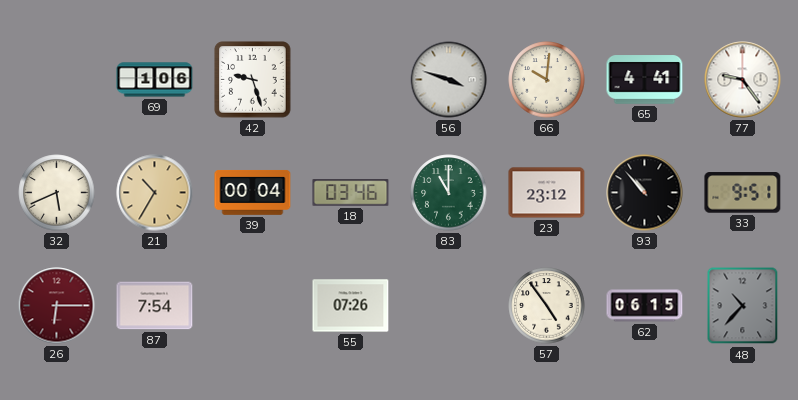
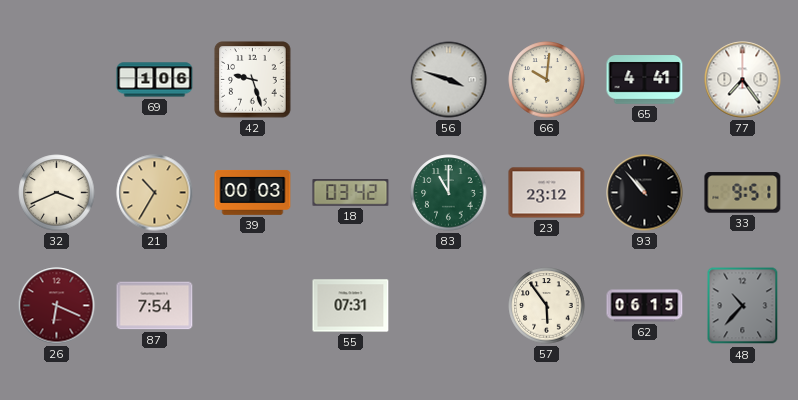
77: 9:24 -> 7:24 (743, 80)
32: 5:41 -> 3:41 (57, 193)
39: 00:04 -> 00:03 (253, 192)
18: 03:46 -> 03:42 (351, 193)
26: 6:15 -> 6:19 (57, 306)
55: 07:26 -> 07:31 (351, 306)
57: 4:54 -> 5:54 (547, 306)
